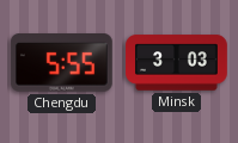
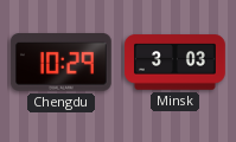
Chengdu: 5:55 -> 10:29 (60, 63)
